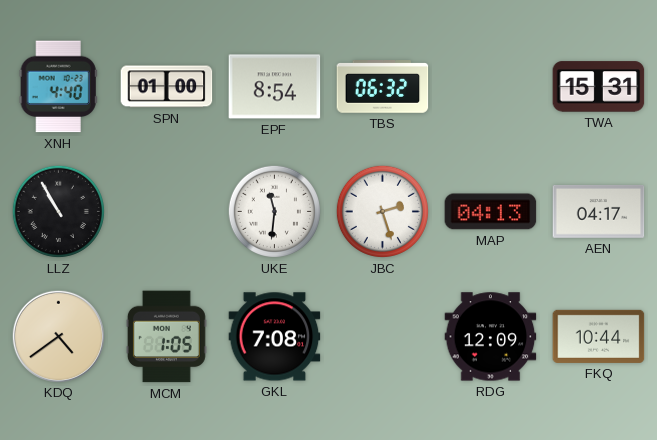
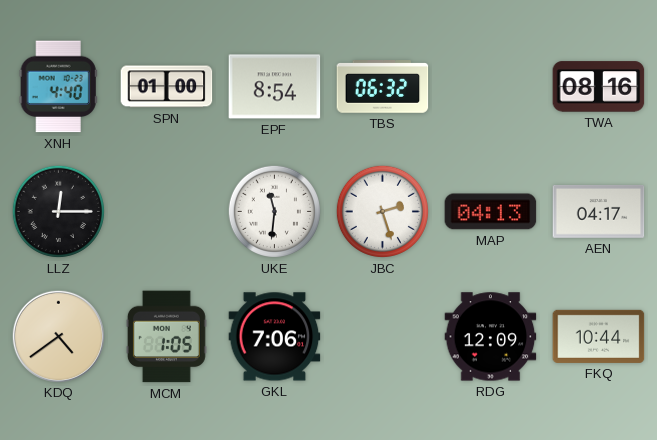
TWA: 15:31 -> 08:16 (599, 87)
LLZ: 10:55 -> 12:15 (58, 211)
GKL: 7:08 -> 7:06 (275, 337)
